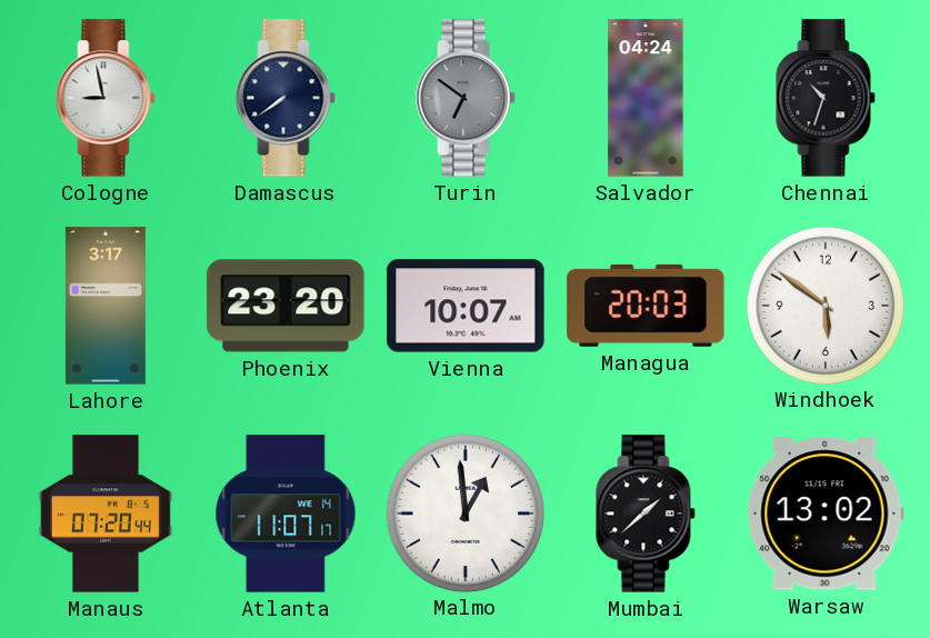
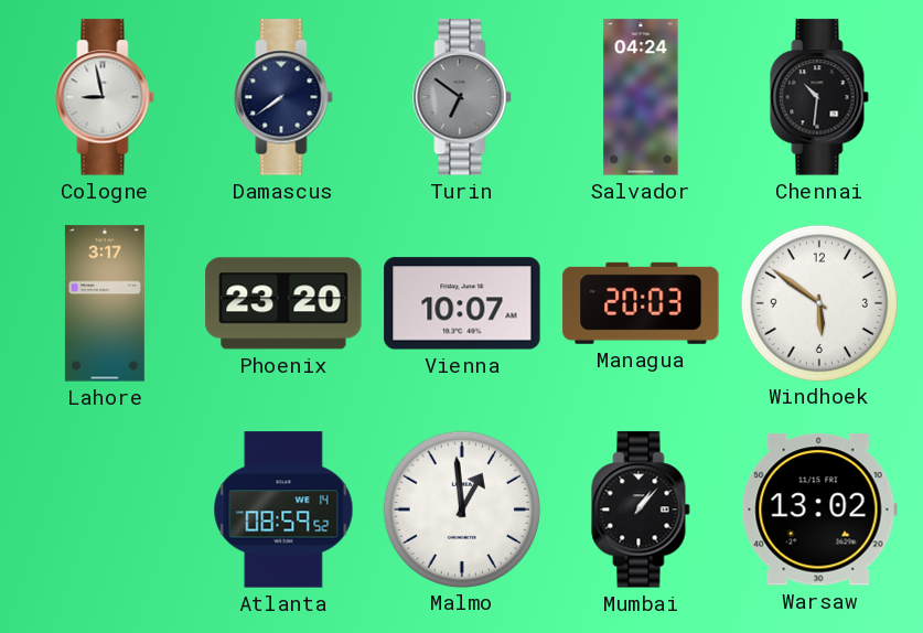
Chennai: 10:33 -> 10:31 (819, 97)
Manaus: 07:20 -> none (106, 514)
Atlanta: 11:07 -> 08:59 (283, 509)
Mumbai: 1:38 -> 1:07 (641, 509)
